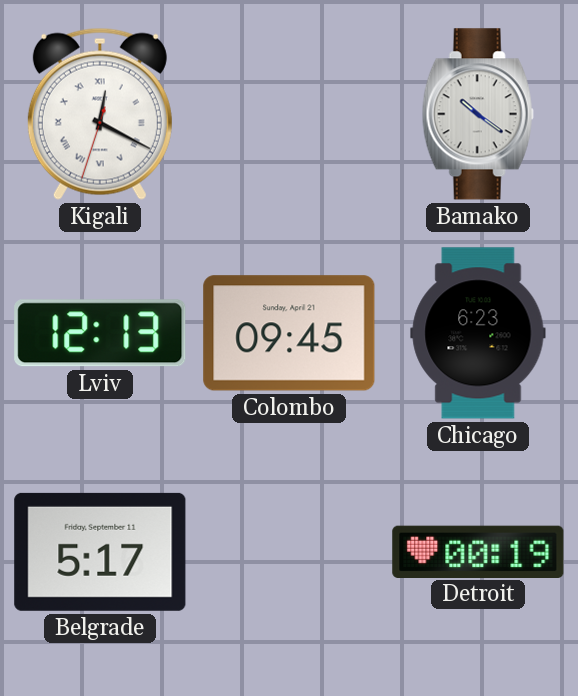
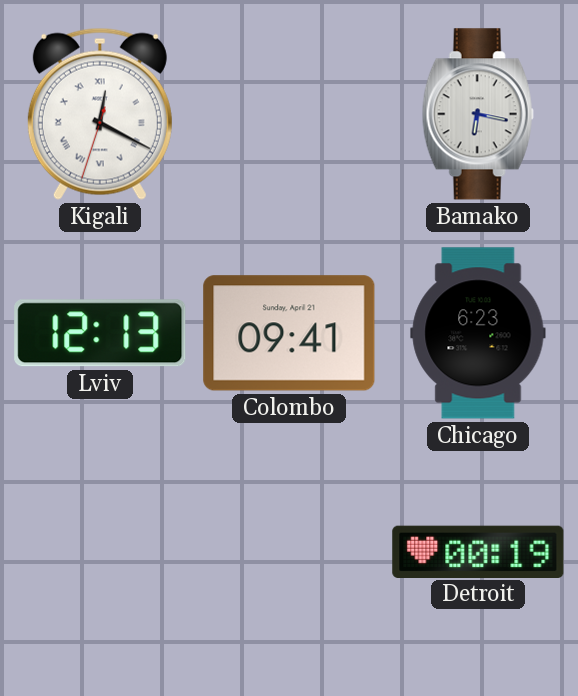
Bamako: 10:21 -> 6:17 (478, 114)
Colombo: 09:45 -> 09:41 (289, 333)
Belgrade: 5:17 -> none (100, 552)
